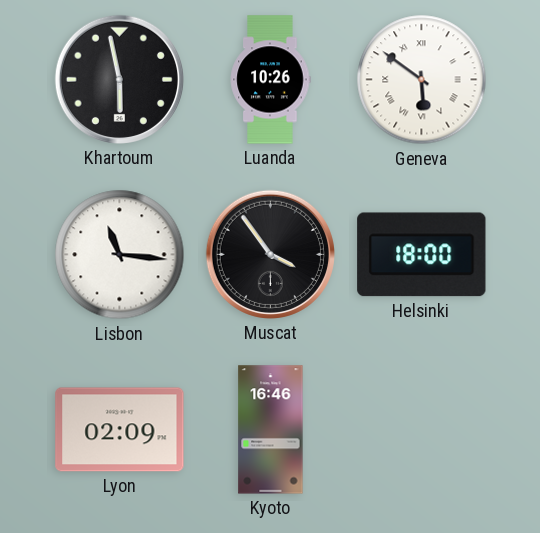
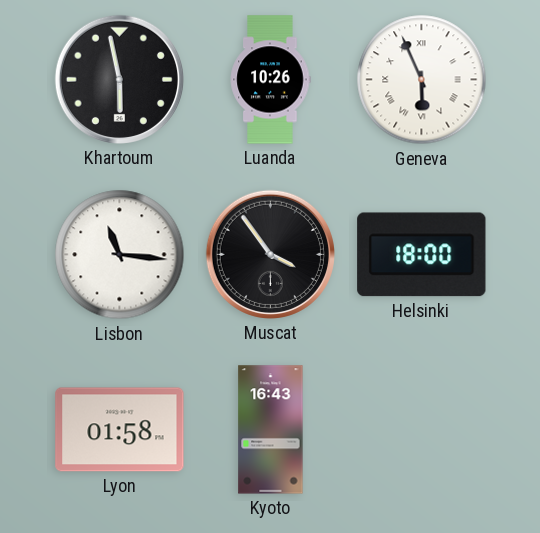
Geneva: 5:51 -> 5:56 (422, 80)
Lyon: 02:09 -> 01:58 (120, 430)
Kyoto: 16:46 -> 16:43 (271, 430)
